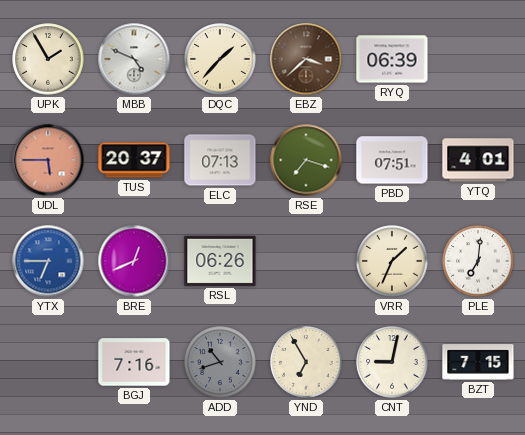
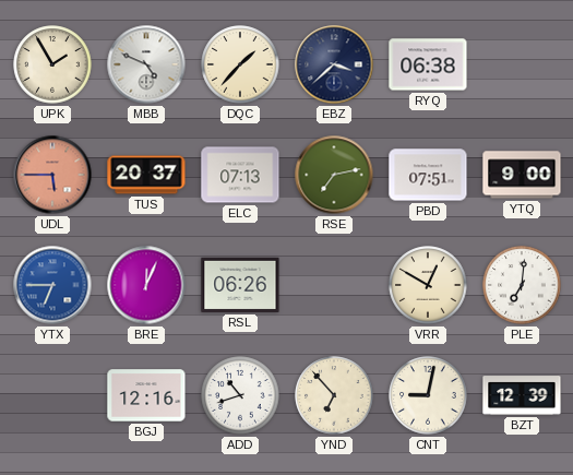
EBZ dial: brown -> navy (334, 64)
RYQ: 06:39 -> 06:38 (428, 64)
RSE: 7:18 -> 7:13 (334, 175)
YTQ: 4:01 -> 9:00 (522, 175)
BRE: 12:41 -> 12:04 (146, 285)
VRR: 1:34 -> 12:50 (428, 285)
BGJ: 7:16 -> 12:16 (146, 395)
ADD dial: grey -> white (240, 395)
YND: 6:55 -> 6:53 (334, 395)
BZT: 7:15 -> 12:39 (522, 395)
